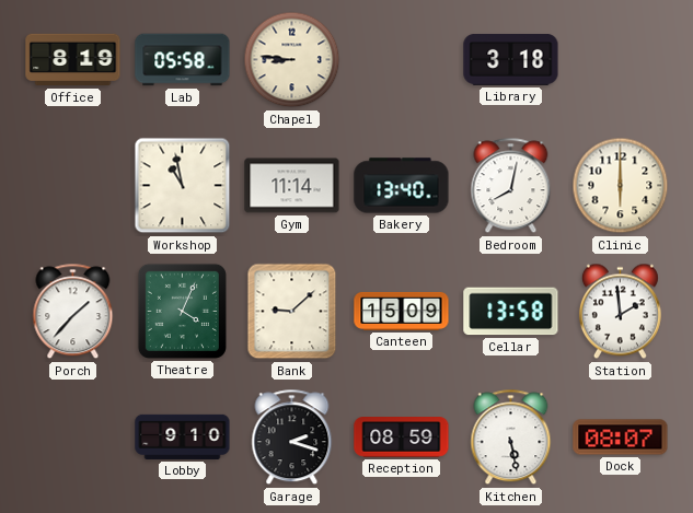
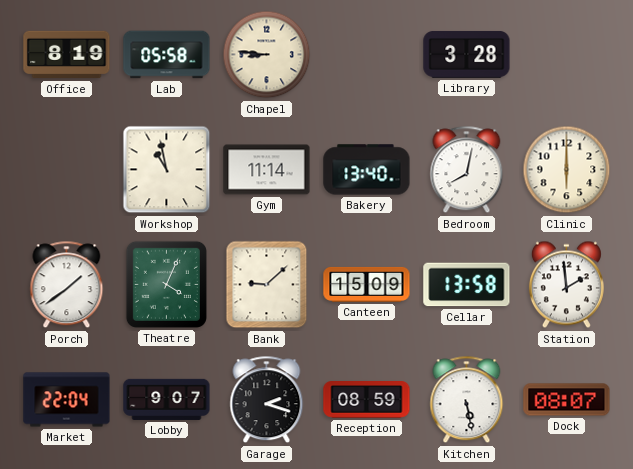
Library: 3:18 -> 3:28 (467, 54)
Porch: 1:37 -> 1:39 (67, 285)
Market: none -> 22:04 (67, 400)
Lobby: 9:10 -> 9:07 (167, 399)
